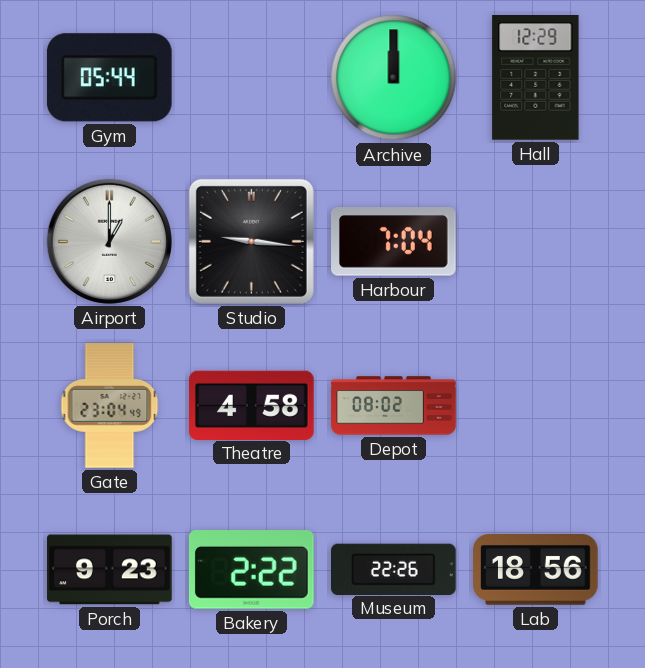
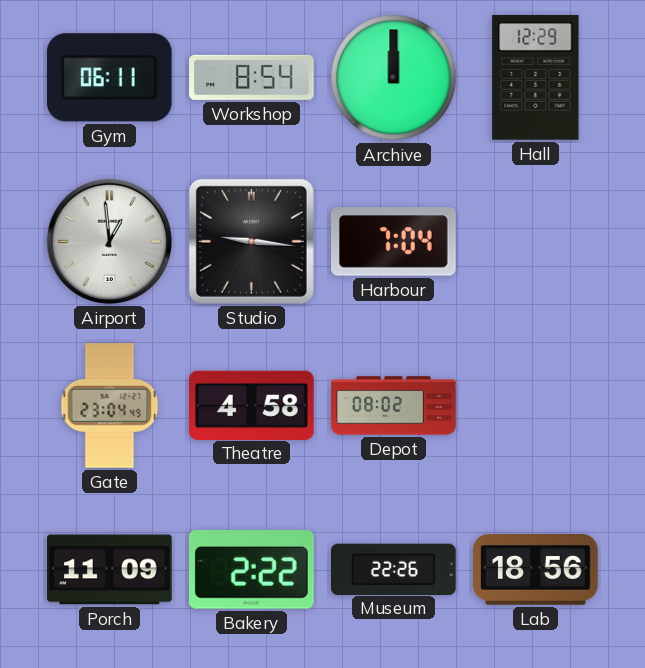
Gym: 05:44 -> 06:11 (109, 78)
Workshop: none -> 8:54 (252, 77)
Airport: 1:00 -> 12:59 (109, 241)
Porch: 9:23 -> 11:09 (110, 570)
